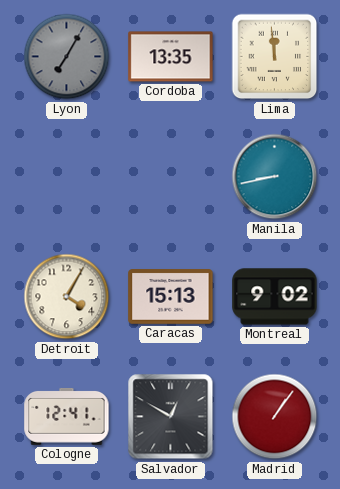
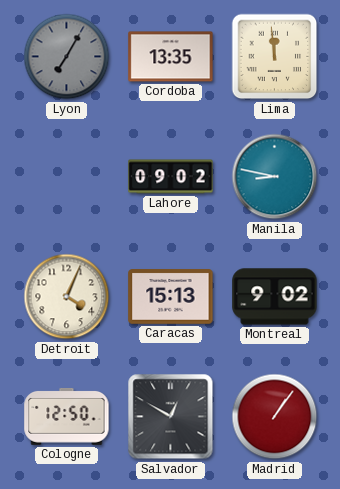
Lahore: none -> 09:02 (171, 177)
Manila: 8:43 -> 8:47 (275, 177)
Detroit: 4:05 -> 4:04 (67, 297)
Cologne: 12:41 -> 12:50 (67, 416)
